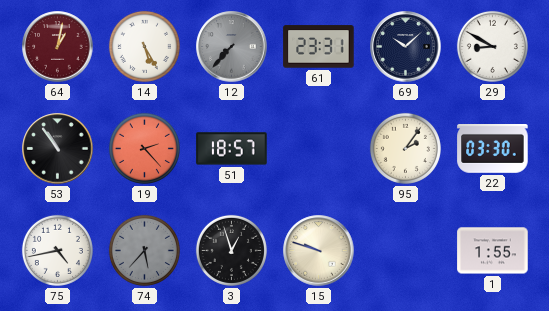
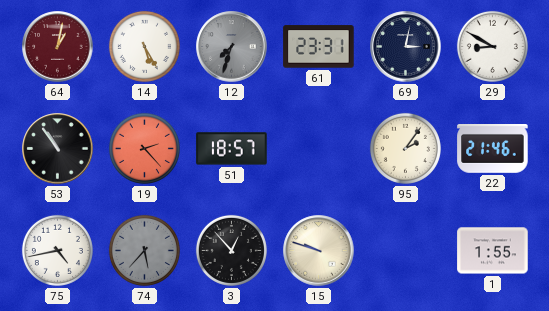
12: 7:37 -> 7:33 (232, 47)
69: 10:08 -> 3:02 (406, 47)
22: 03:30 -> 21:46 (493, 149)
3: 12:57 -> 12:53 (231, 250)
